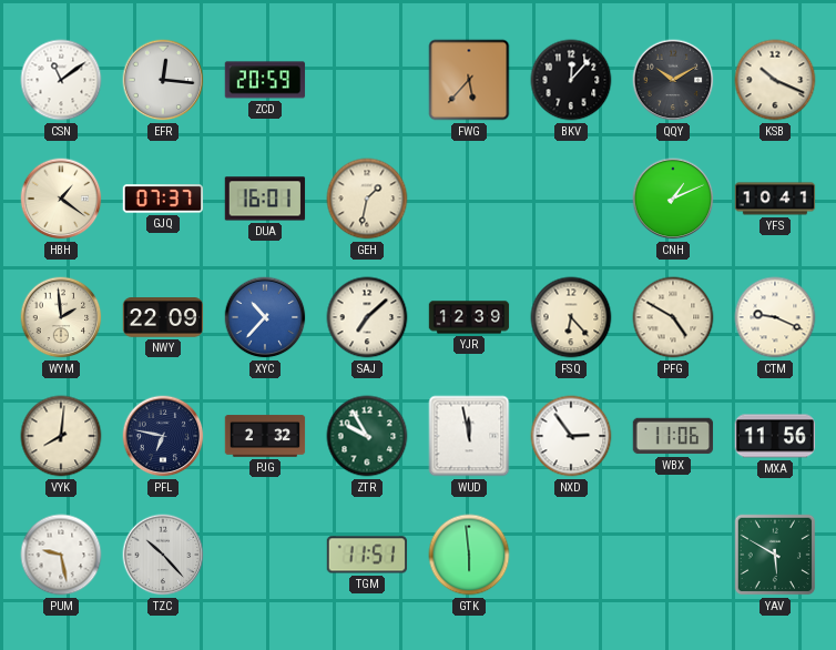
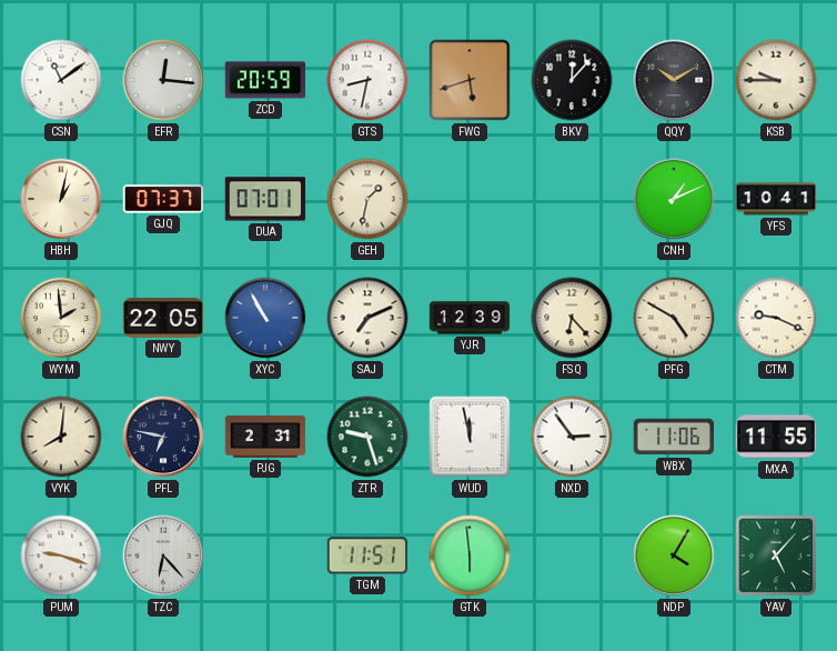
GTS: none -> 8:32 (367, 80)
FWG: 5:37 -> 5:42 (470, 80)
KSB: 10:19 -> 9:45 (776, 80)
HBH: 1:21 -> 1:02 (61, 199)
DUA: 16:01 -> 07:01 (265, 199)
NWY: 22:09 -> 22:05 (163, 318)
XYC: 10:37 -> 10:55 (265, 318)
SAJ: 7:08 -> 7:11 (367, 318)
PJG: 2:32 -> 2:31 (265, 437)
ZTR: 9:55 -> 9:27 (367, 437)
MXA: 11:56 -> 11:55 (776, 437)
PUM: 9:28 -> 9:18 (61, 555)
TZC: 10:23 -> 6:23 (163, 555)
NDP: none -> 4:05 (674, 555)
YAV: 5:50 -> 5:07 (776, 555)
